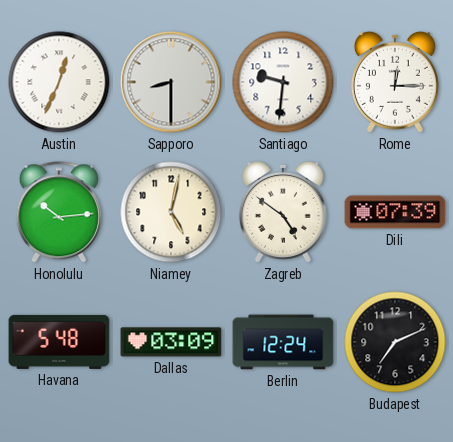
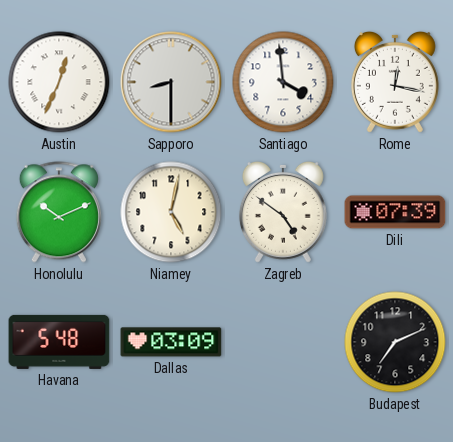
Santiago: 9:31 -> 3:59 (283, 82)
Rome: 12:15 -> 12:17 (395, 82)
Honolulu: 10:14 -> 10:11 (59, 212)
Berlin: 12:24 -> none (283, 342)
